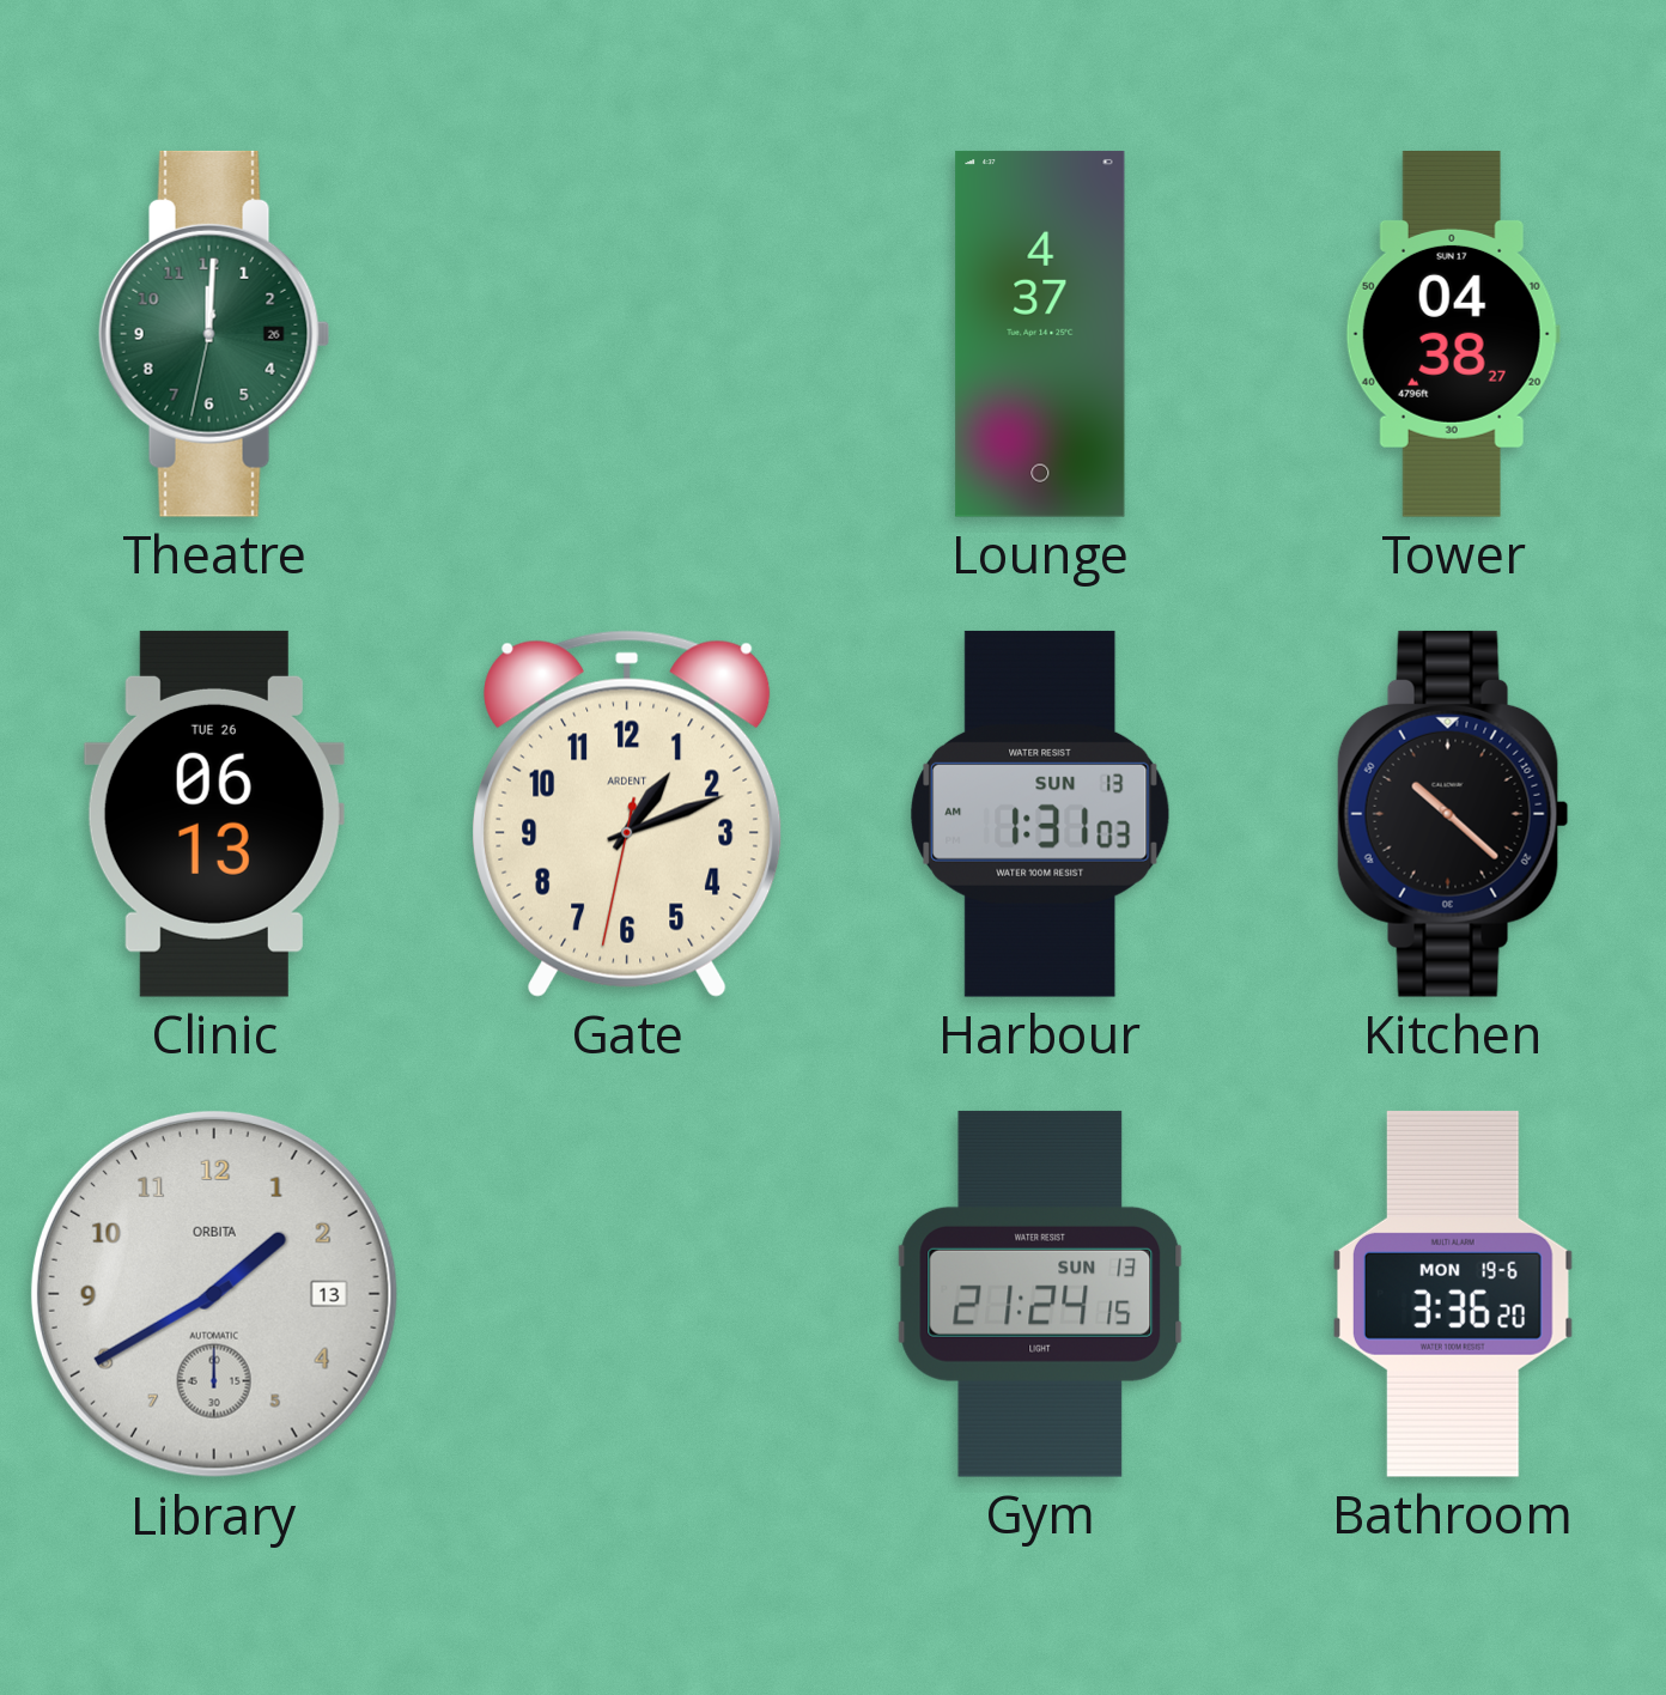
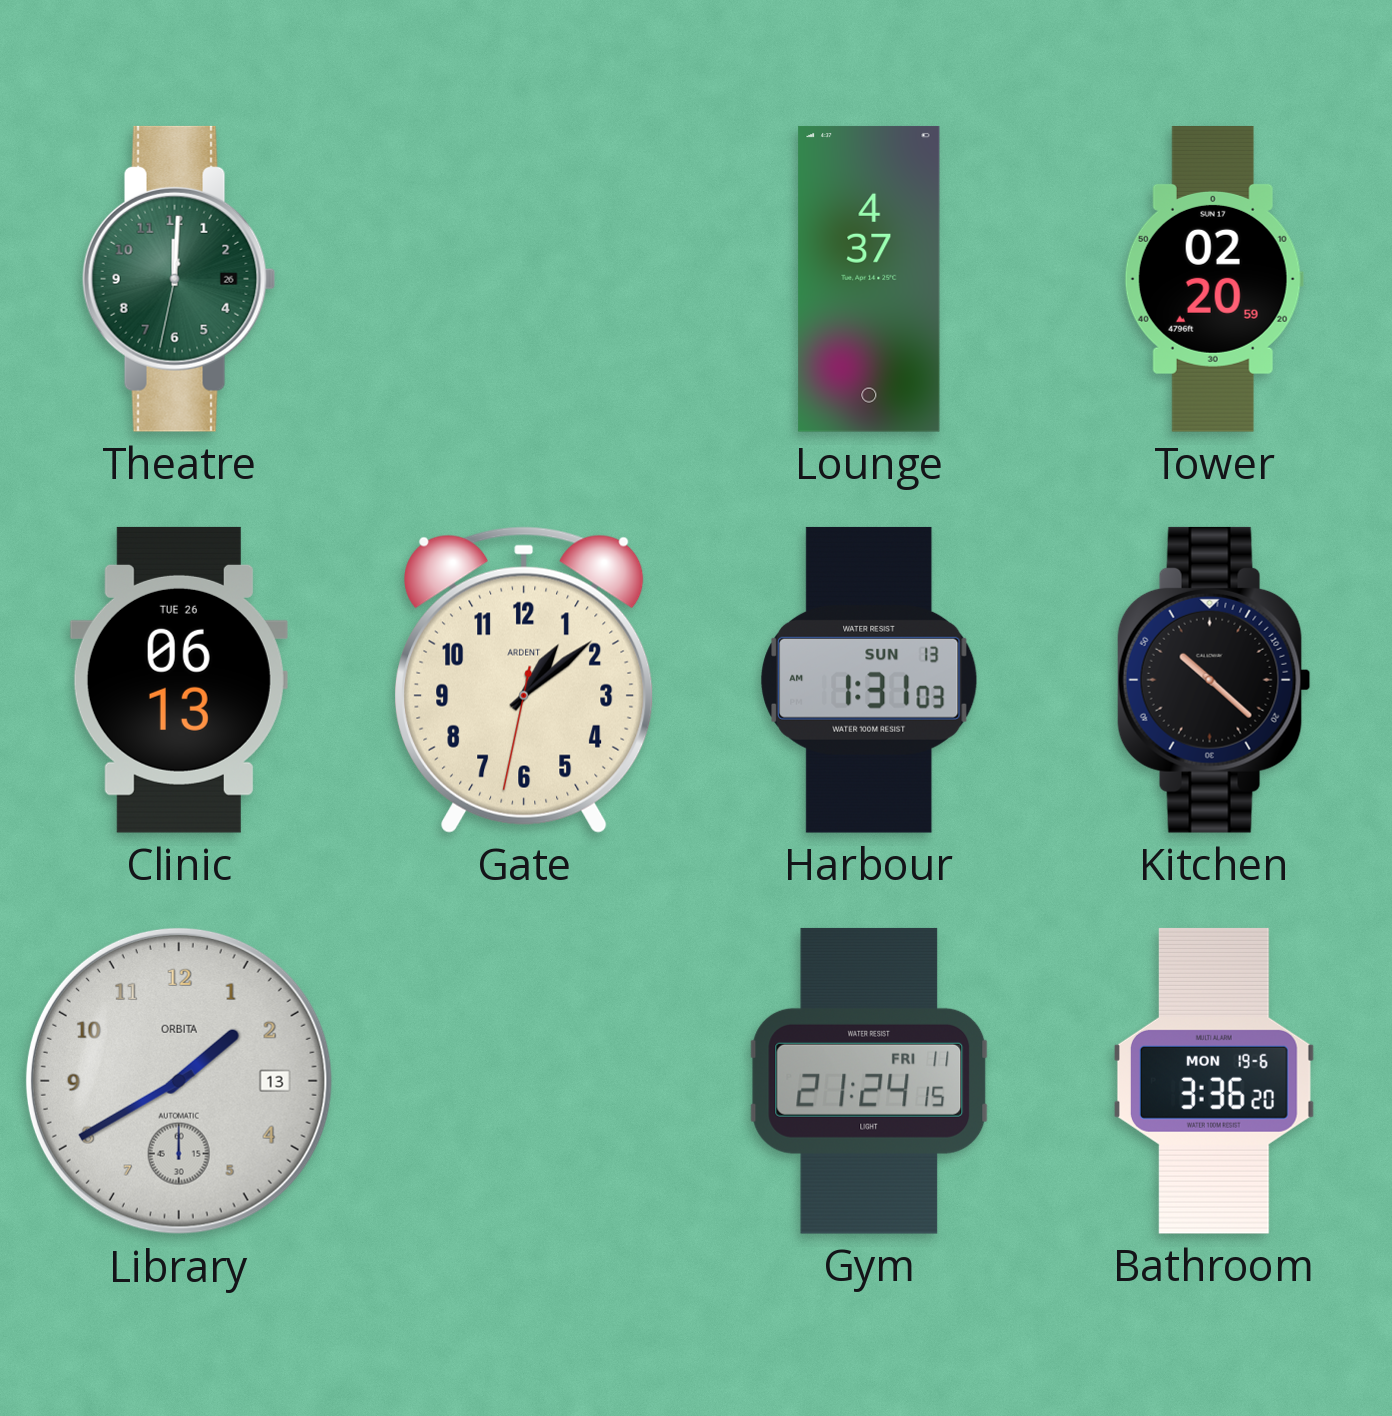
Tower: 04:38 -> 02:20 (1214, 279)
Gate: 1:11 -> 1:08 (524, 680)
Gym date: SUN 13 -> FRI 11 (869, 1081)
